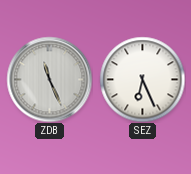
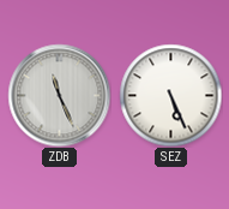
SEZ: 6:26 -> 5:26 (170, 95)
